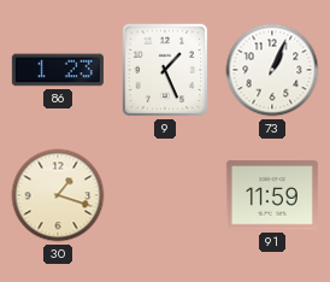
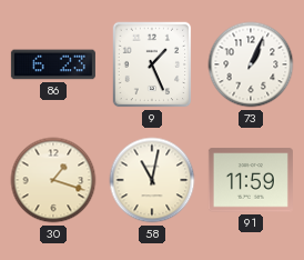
86: 1:23 -> 6:23 (53, 64)
58: none -> 11:02 (152, 180)
